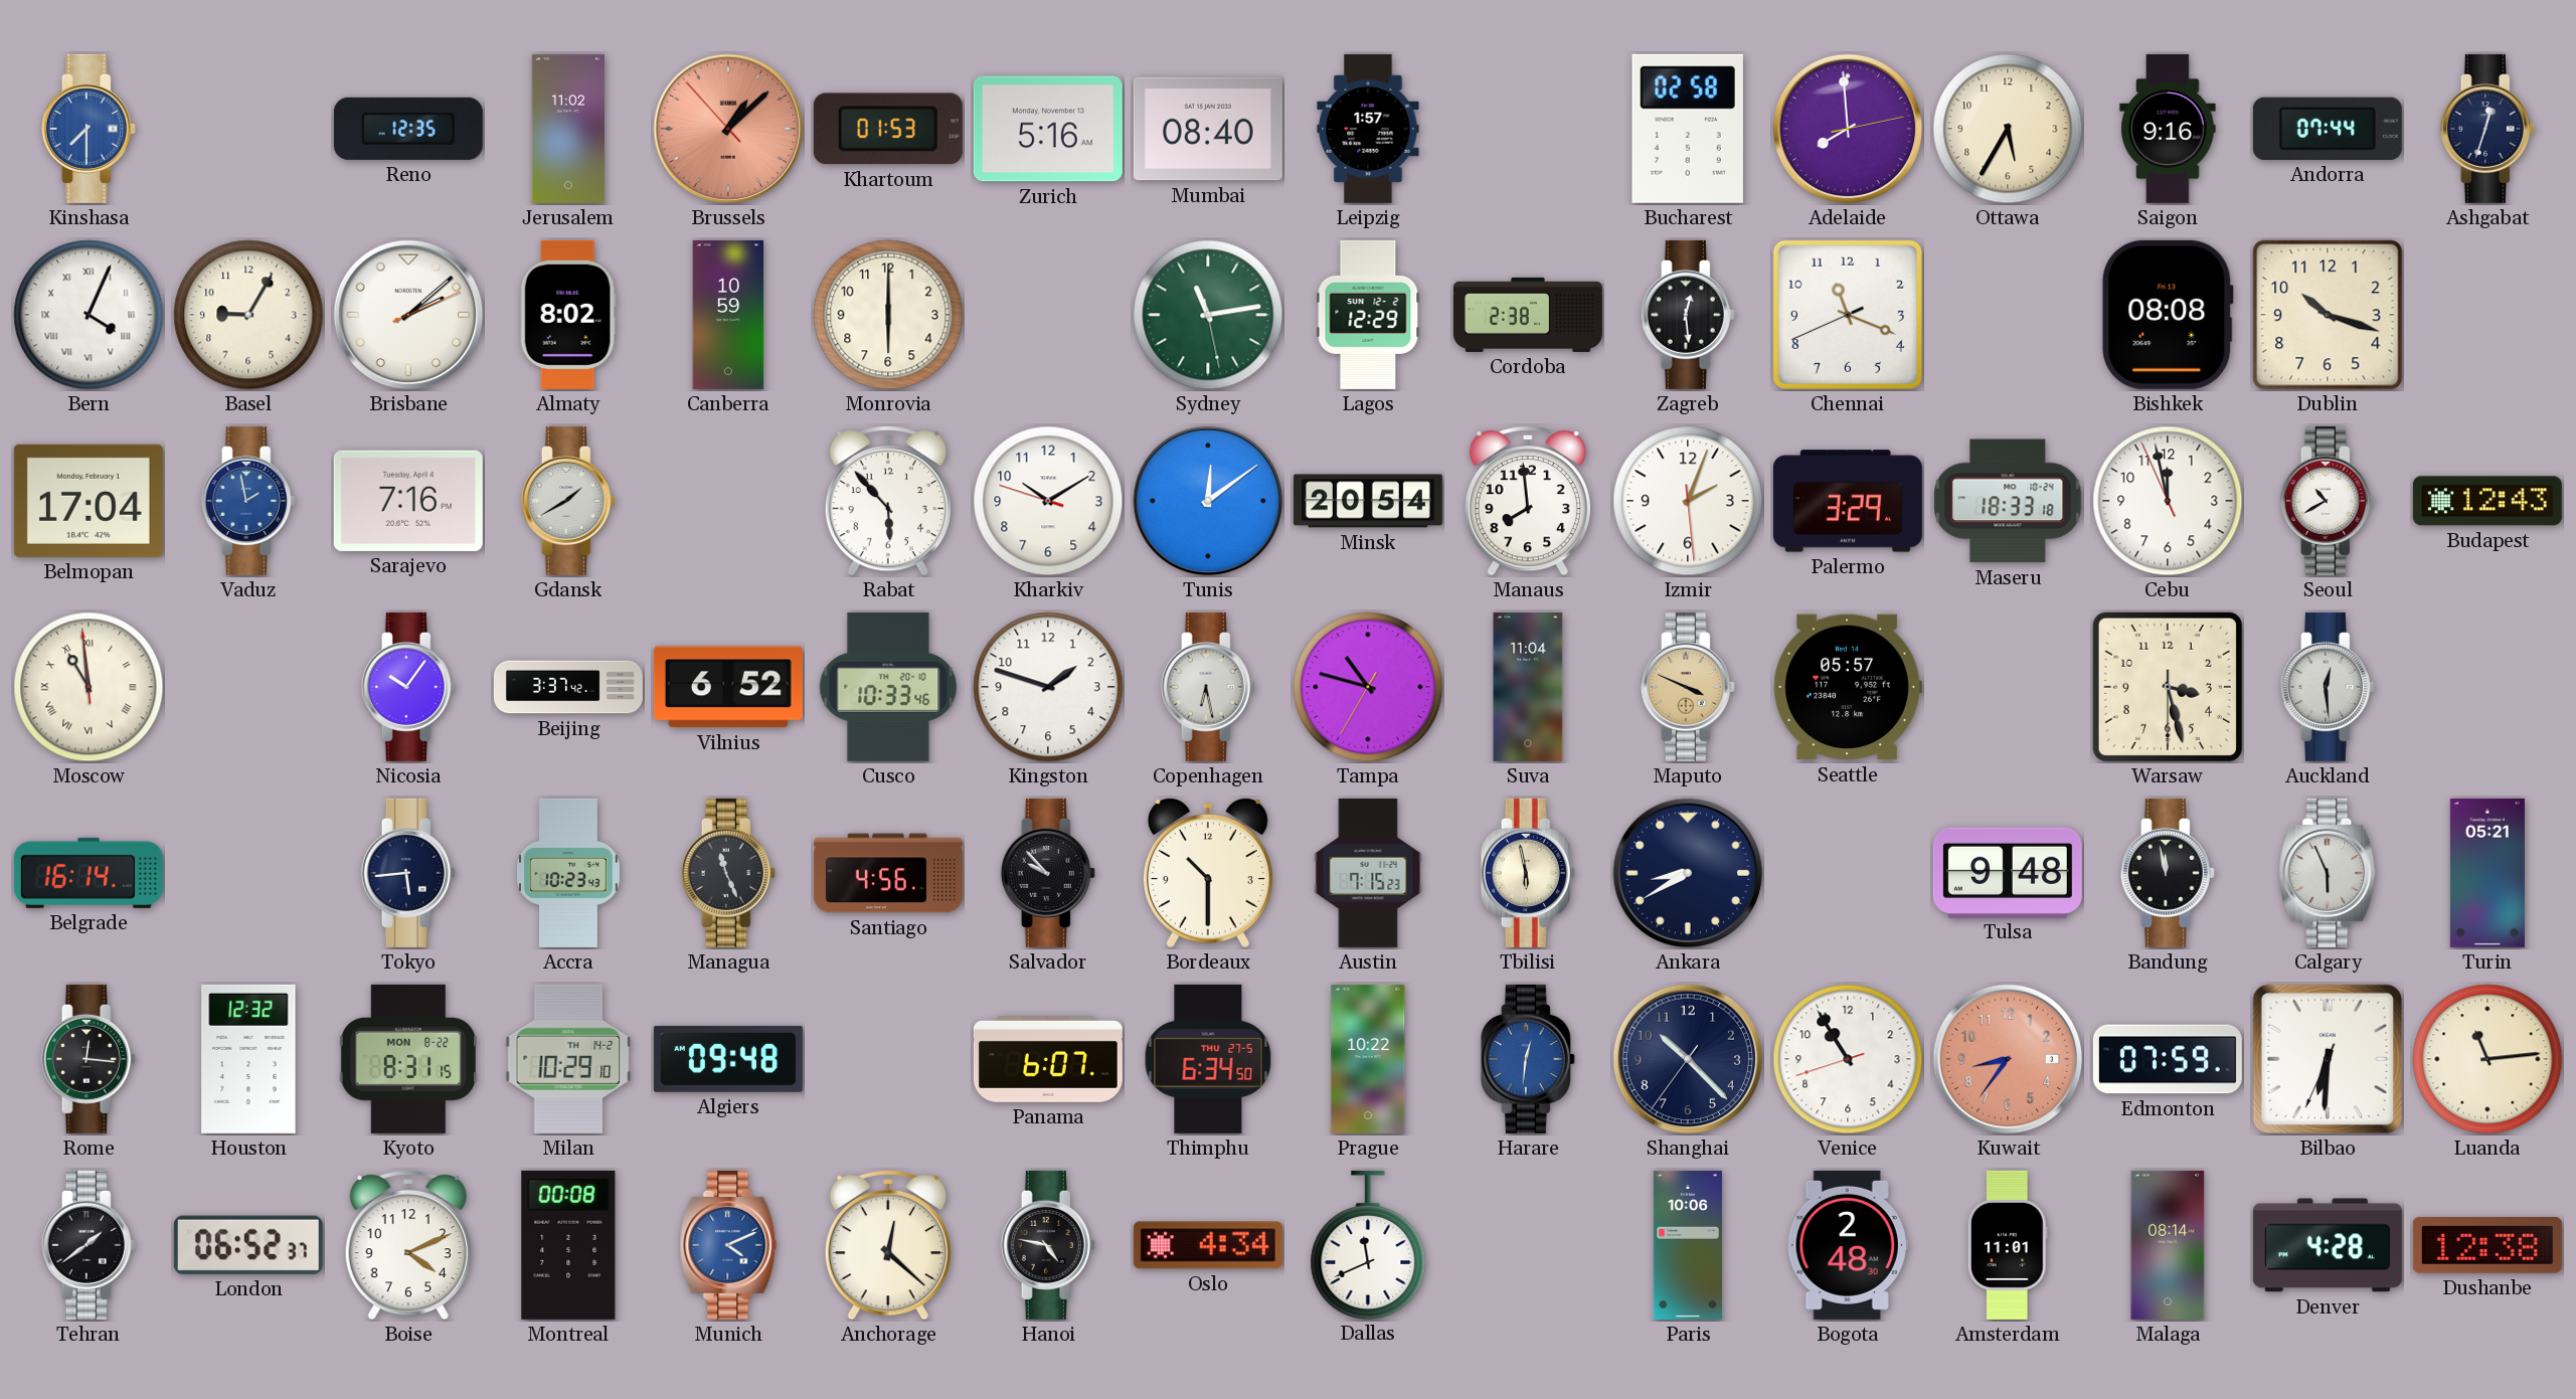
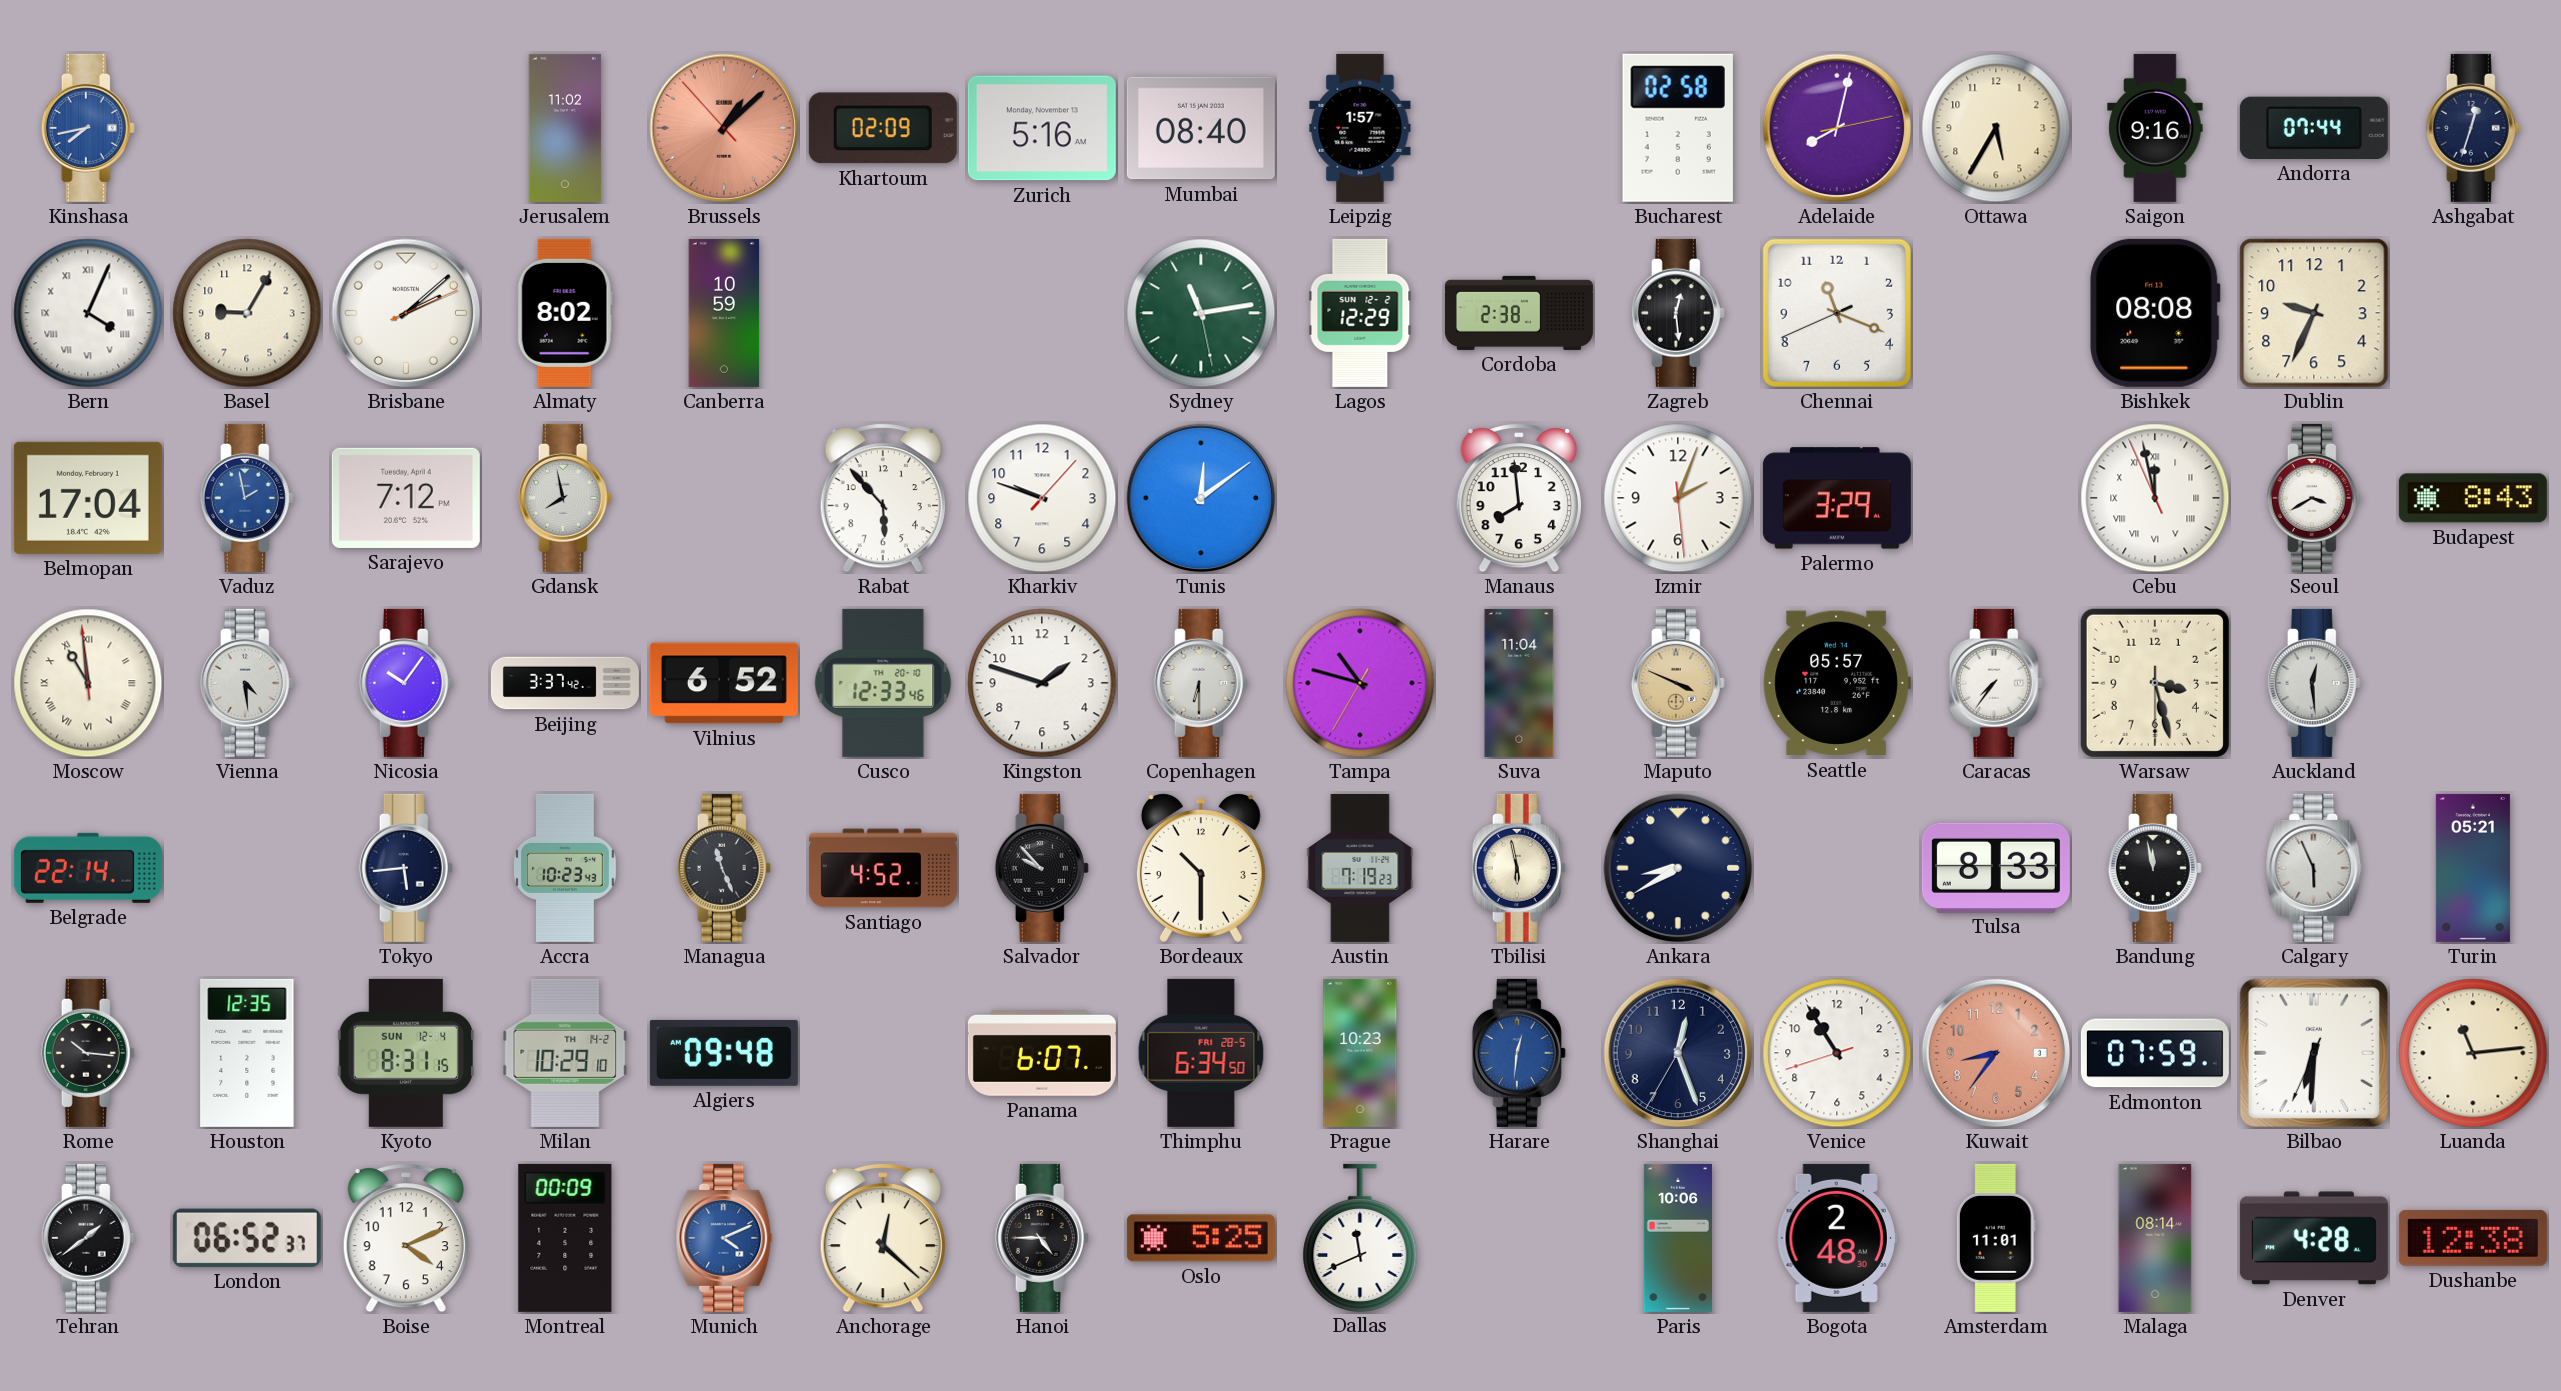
Kinshasa: 7:30 -> 7:43 (88, 128)
Reno: 12:35 -> none (408, 129)
Khartoum: 01:53 -> 02:09 (883, 128)
Adelaide: 7:59 -> 8:02 (1837, 128)
Monrovia: 6:00 -> none (888, 315)
Dublin: 10:18 -> 9:34 (2314, 313)
Sarajevo: 7:16 -> 7:12 (406, 498)
Gdansk: 1:40 -> 7:58 (565, 498)
Kharkiv: 10:09 -> 9:48 (1042, 498)
Minsk: 20:54 -> none (1368, 501)
Maseru: 18:33 -> none (2008, 501)
Cebu numerals: Arabic -> Roman (2155, 498)
Seoul: 10:40 -> 3:40 (2314, 498)
Budapest: 12:43 -> 8:43 (2473, 498)
Vienna: none -> 4:29 (247, 683)
Cusco: 10:33 -> 12:33 (883, 683)
Copenhagen: 6:28 -> 6:30 (1201, 683)
Caracas: none -> 7:36 (1996, 683)
Belgrade: 16:14 -> 22:14 (88, 868)
Santiago: 4:56 -> 4:52 (883, 868)
Austin: 7:15 -> 7:19 (1360, 868)
Tulsa: 9:48 -> 8:33 (1996, 867)
Rome: 12:16 -> 10:16 (88, 1053)
Houston: 12:32 -> 12:35 (247, 1053)
Kyoto date: MON 8-22 -> SUN 12-4 (406, 1053)
Thimphu date: THU 27-5 -> FRI 28-5 (1201, 1053)
Prague: 10:22 -> 10:23 (1360, 1053)
Shanghai: 10:22 -> 12:26 (1678, 1053)
Montreal: 00:08 -> 00:09 (565, 1238)
Hanoi: 4:47 -> 4:45 (1042, 1238)
Oslo: 4:34 -> 5:25 (1201, 1238)
